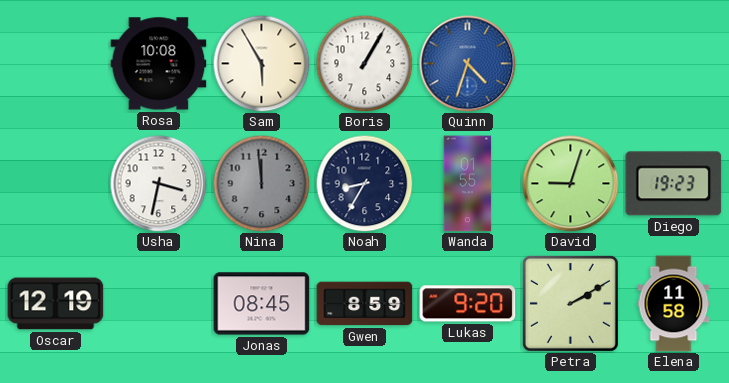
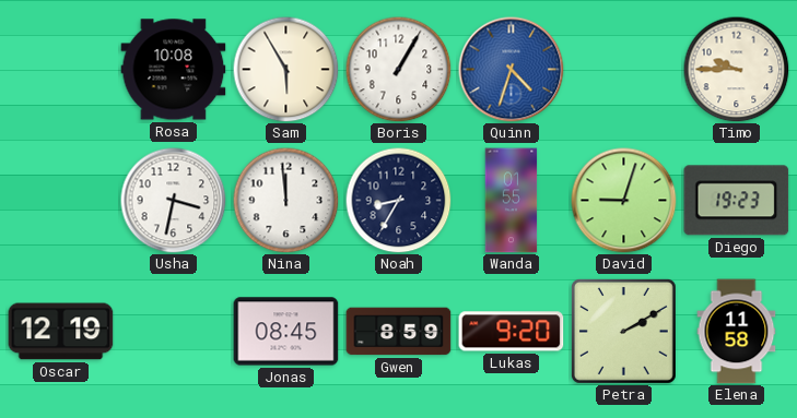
Timo: none -> 9:45 (736, 69)
Nina dial: grey -> white (285, 200)
